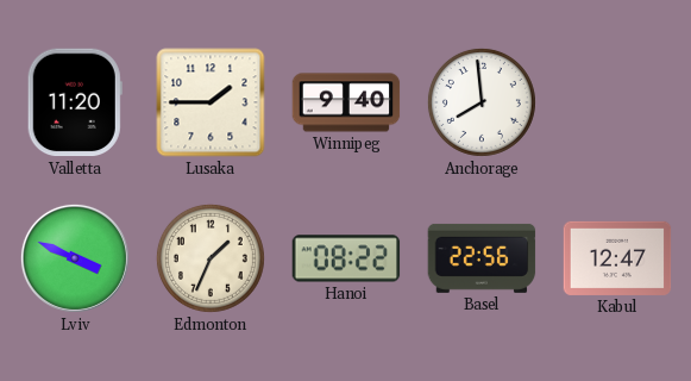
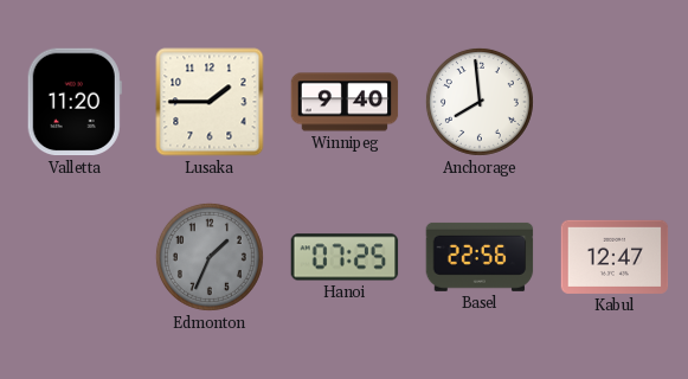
Lviv: 3:49 -> none (75, 258)
Edmonton dial: cream -> grey (210, 257)
Hanoi: 08:22 -> 07:25 (345, 257)
